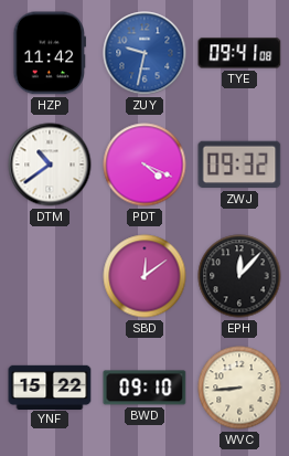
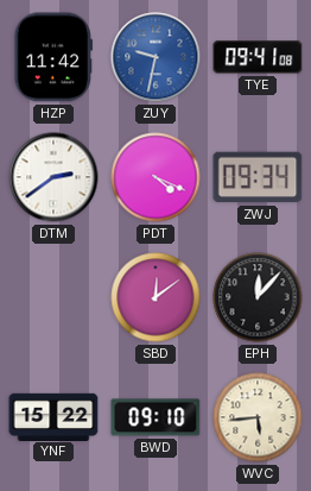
DTM: 10:39 -> 2:39 (53, 177)
ZWJ: 09:32 -> 09:34 (258, 177)
WVC: 8:44 -> 5:44 (258, 417)
